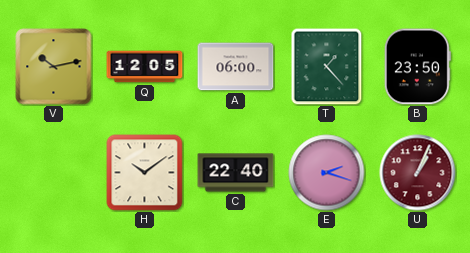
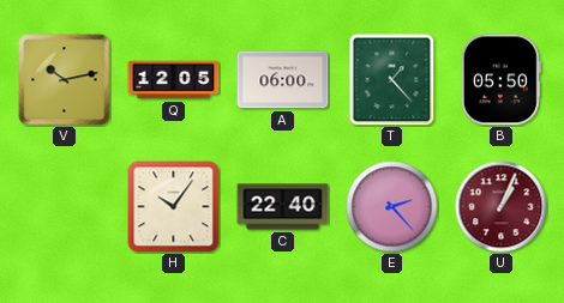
B: 23:50 -> 05:50 (500, 80)
H: 10:09 -> 10:06 (174, 207)
E: 2:18 -> 2:23 (392, 207)
